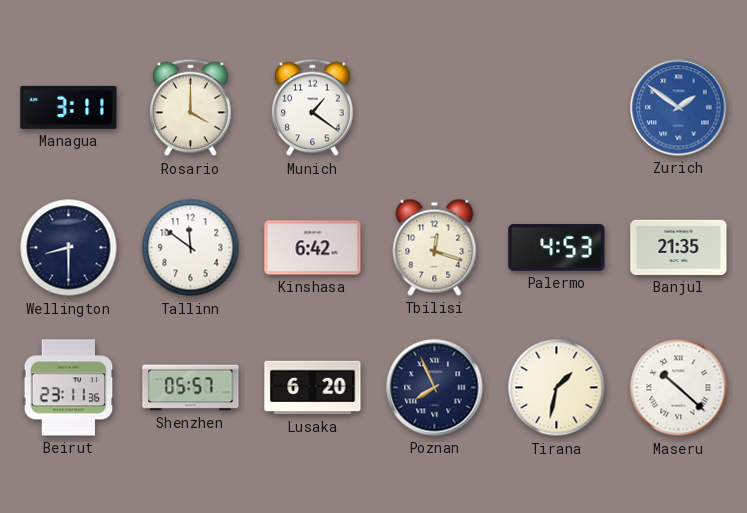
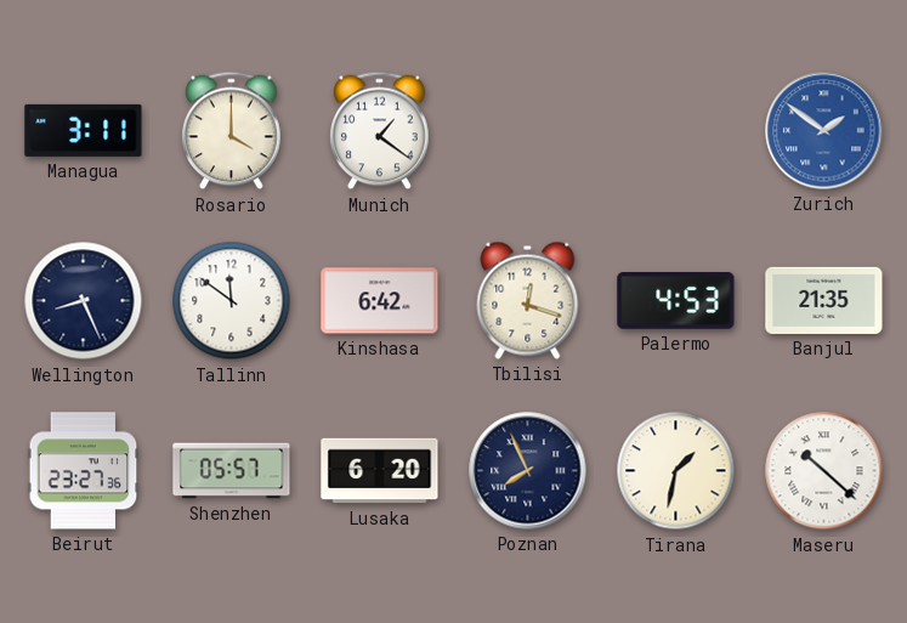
Wellington: 8:30 -> 8:26 (84, 301)
Beirut: 23:11 -> 23:27 (84, 471)
